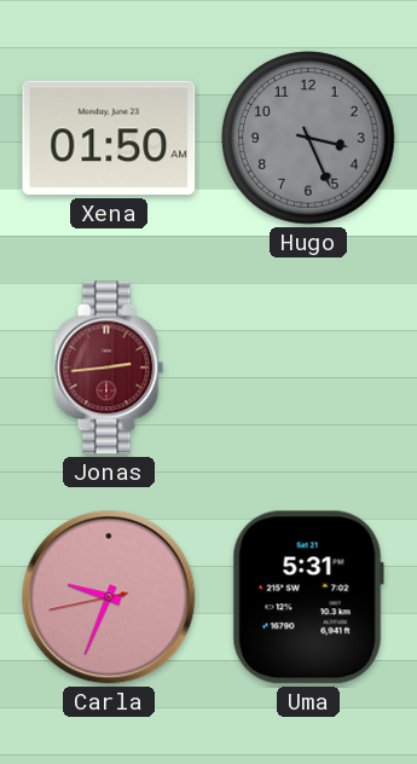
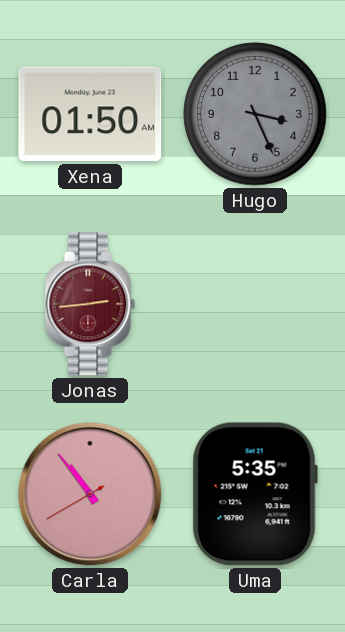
Carla: 9:33 -> 10:53 (90, 494)
Uma: 5:31 -> 5:35 (255, 494)
